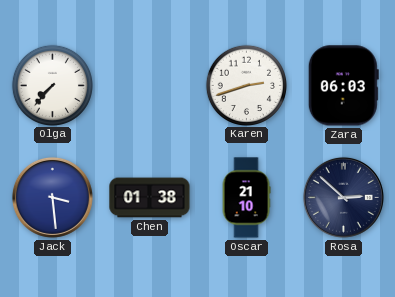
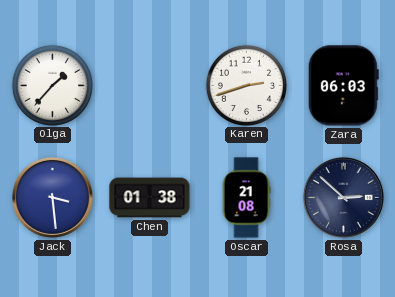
Olga: 7:37 -> 1:37 (52, 85)
Oscar: 21:10 -> 21:08 (246, 198)
